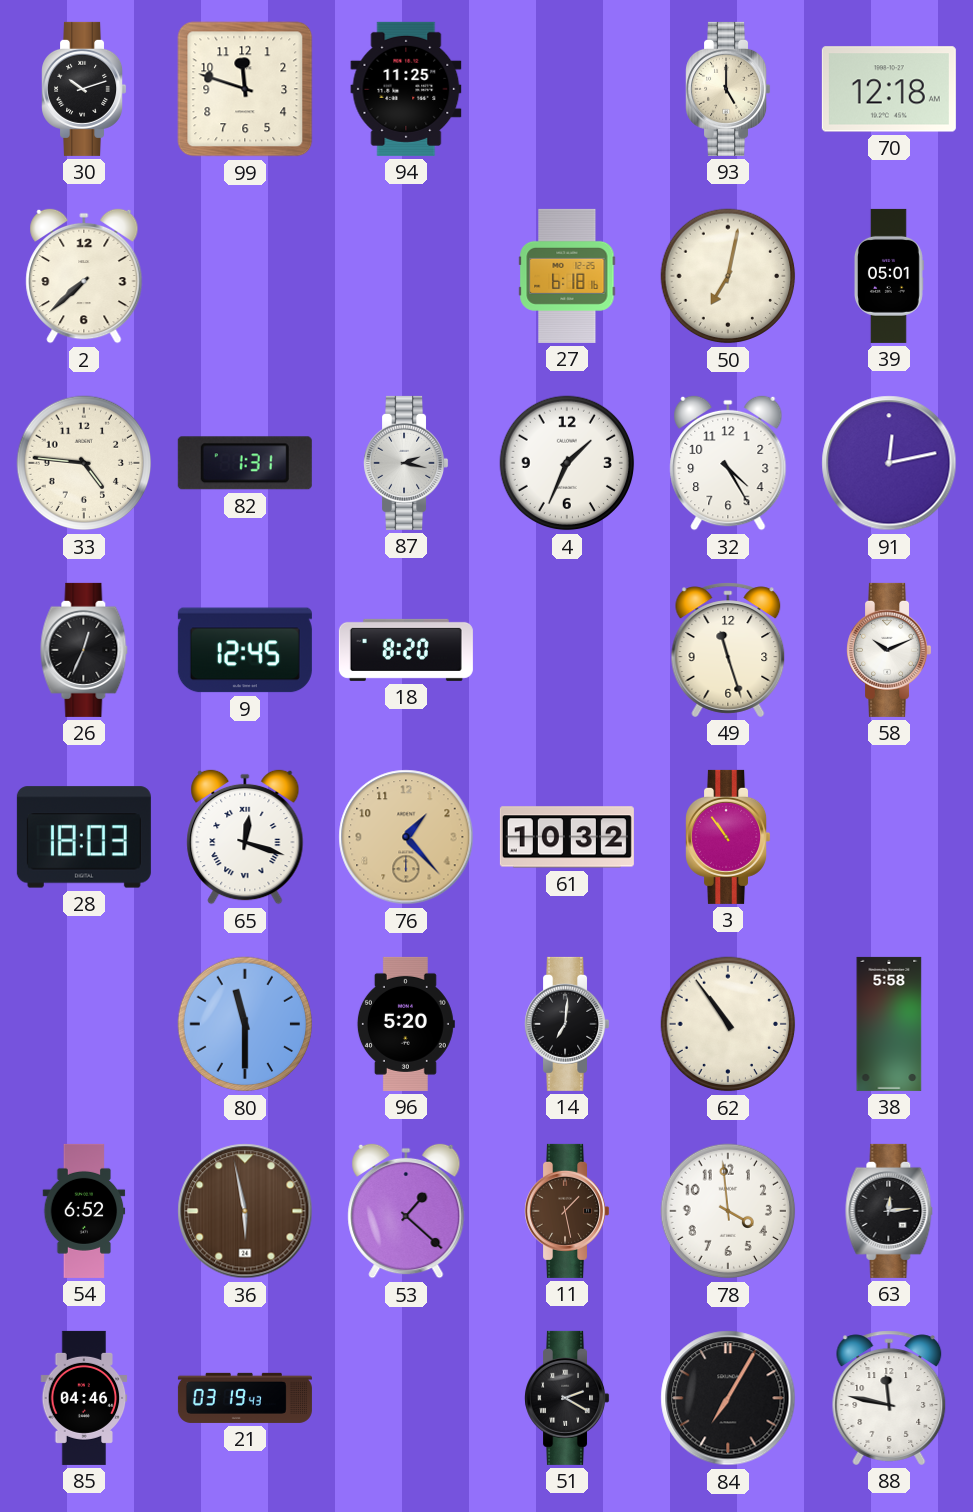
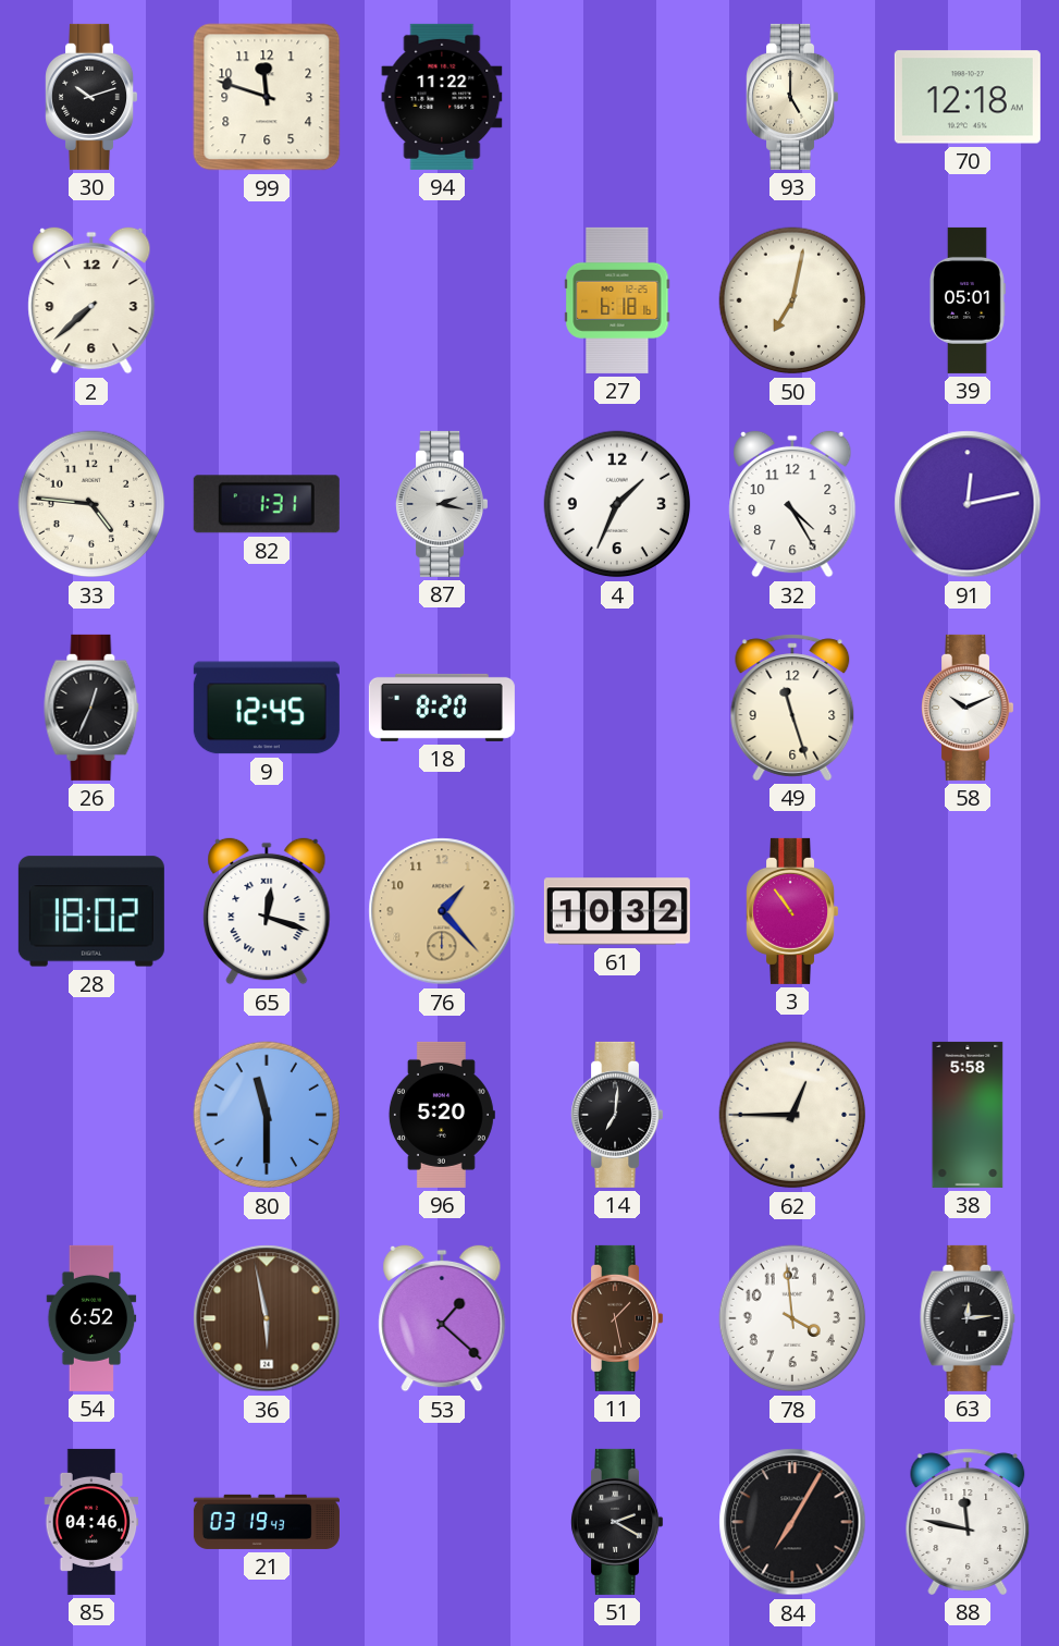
94: 11:25 -> 11:22 (442, 97)
28: 18:03 -> 18:02 (91, 911)
62: 10:54 -> 12:45 (792, 1115)
